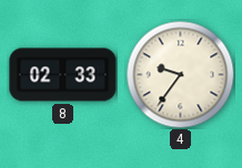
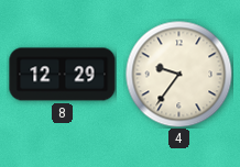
8: 02:33 -> 12:29 (63, 75)
